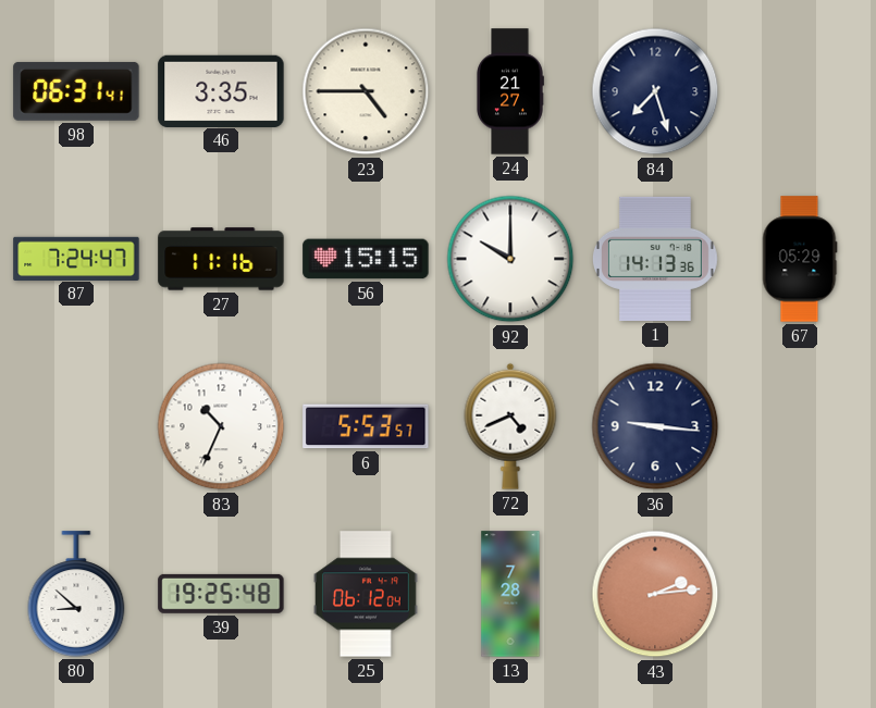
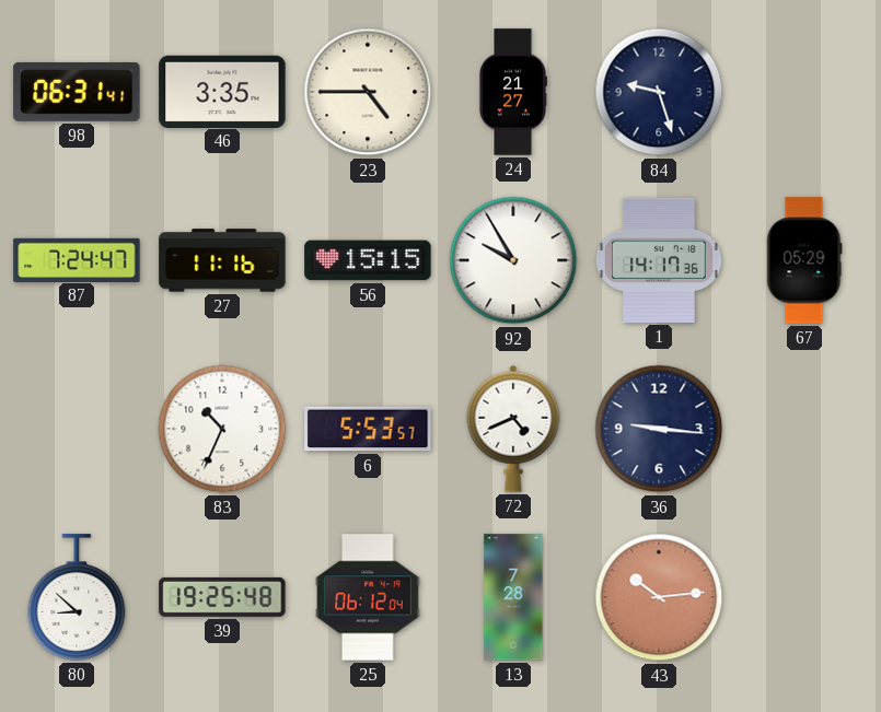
84: 7:27 -> 9:27 (659, 92)
92: 10:00 -> 9:55 (513, 260)
1: 14:13 -> 14:17 (659, 260)
43: 2:14 -> 10:14 (659, 597)
